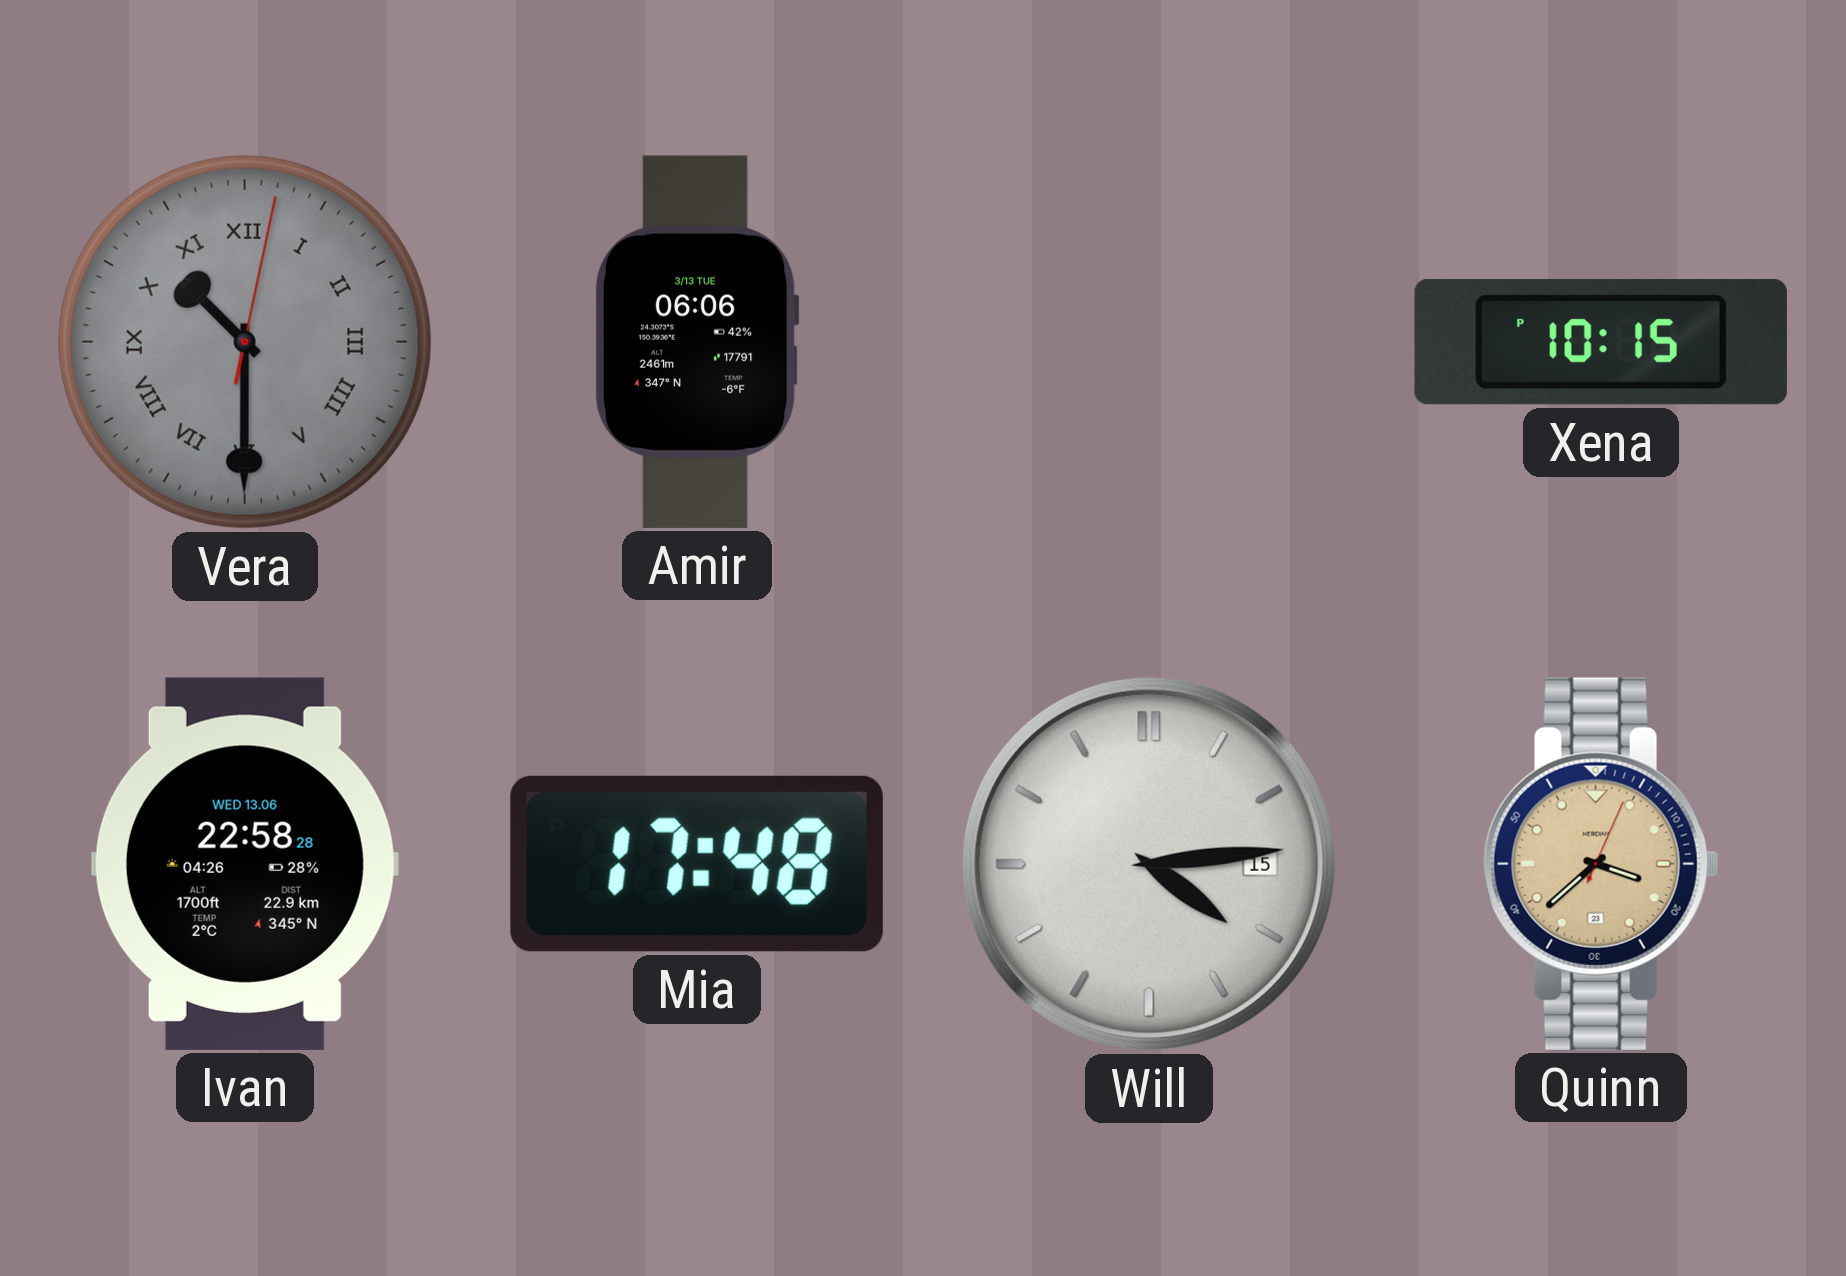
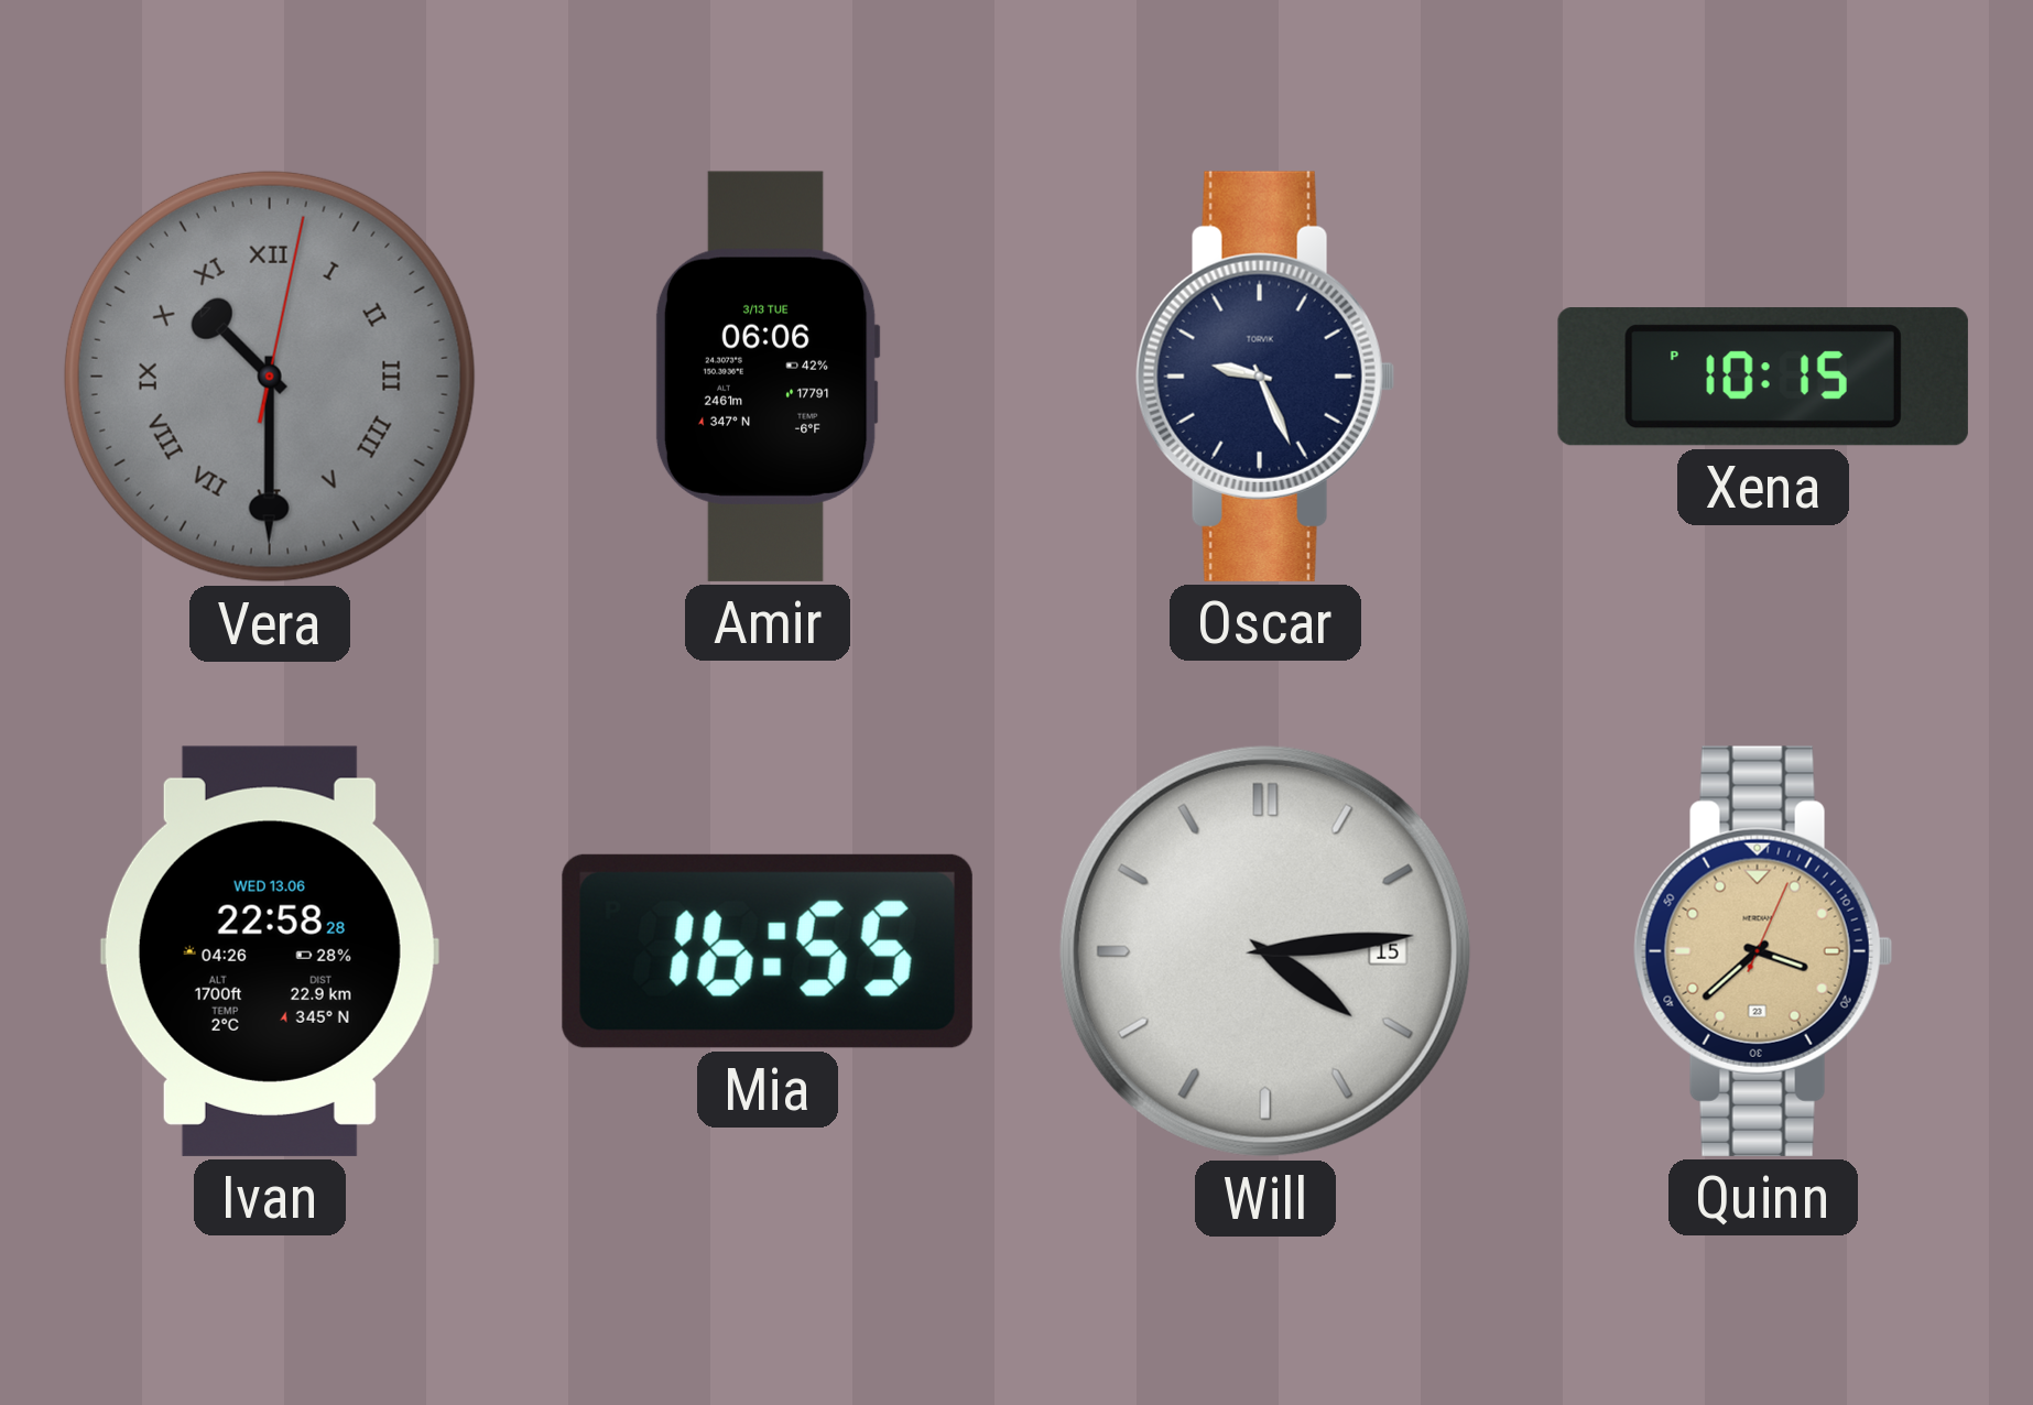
Oscar: none -> 9:26 (1265, 377)
Mia: 17:48 -> 16:55 (768, 951)
